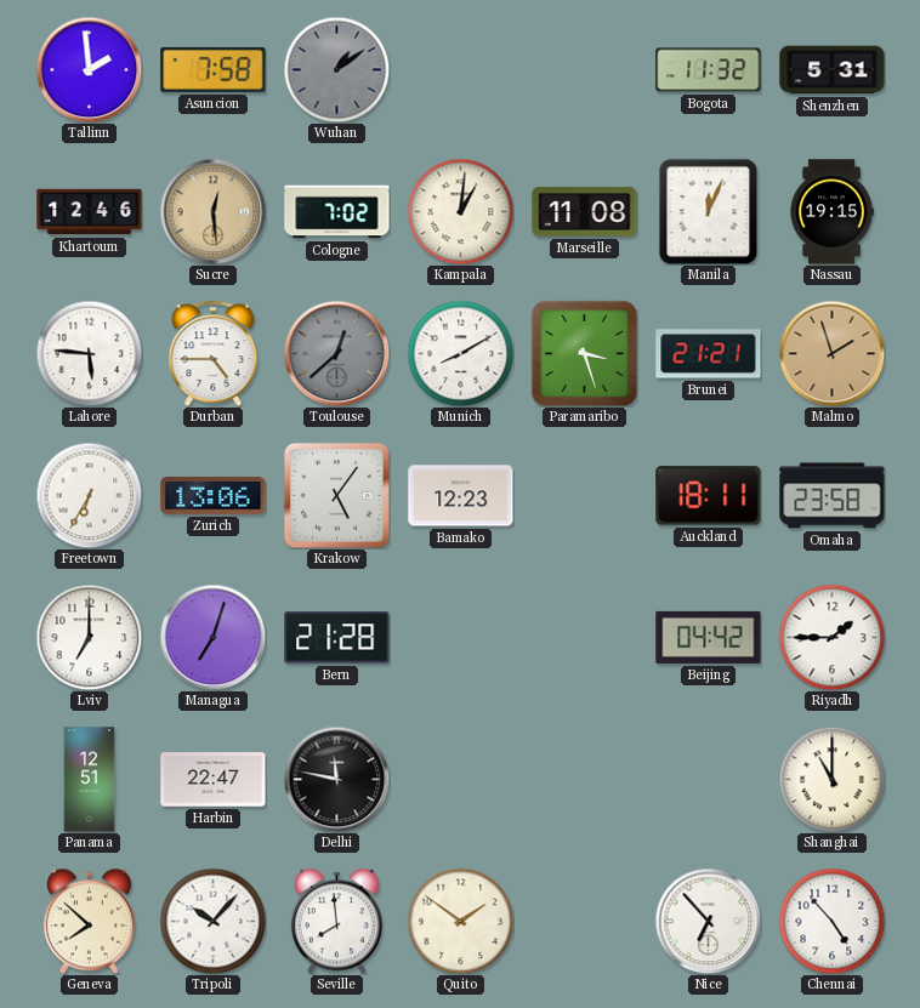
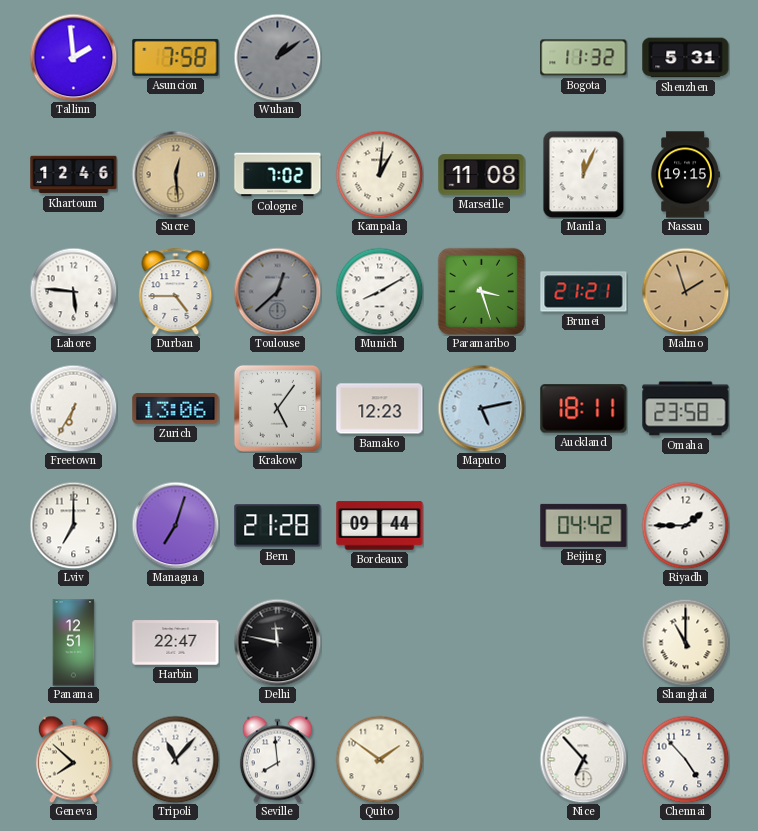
Maputo: none -> 5:13 (481, 408)
Bordeaux: none -> 09:44 (380, 526)
Tripoli: 10:07 -> 11:07 (175, 759)
